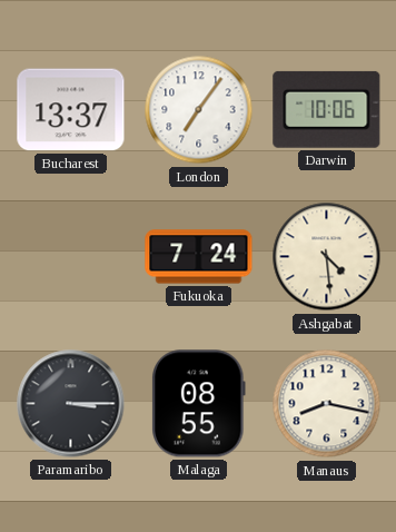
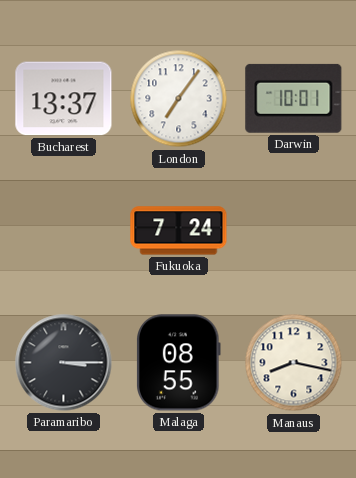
Darwin: 10:06 -> 10:01 (294, 98)
Ashgabat: 4:29 -> none (327, 257)
